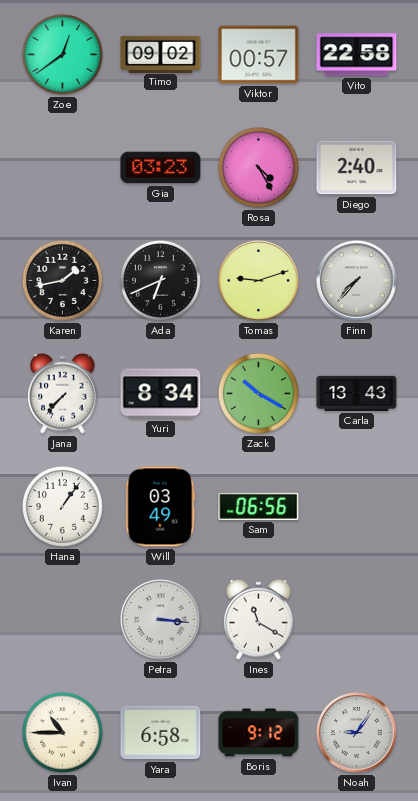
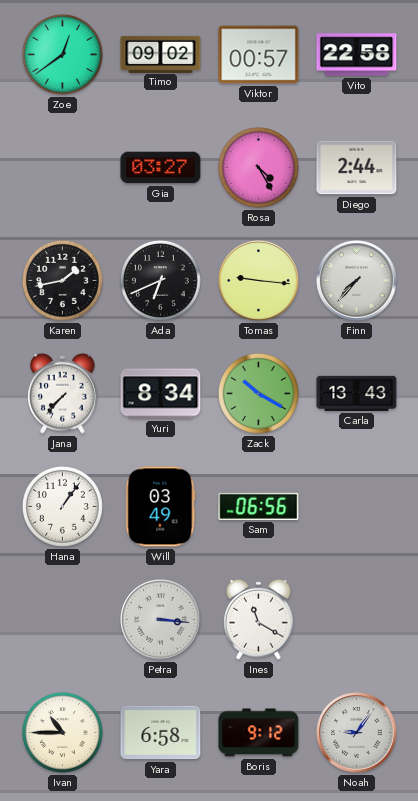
Gia: 03:23 -> 03:27 (161, 168)
Diego: 2:40 -> 2:44 (357, 168)
Tomas: 9:12 -> 9:16 (259, 281)
